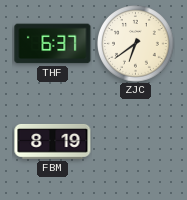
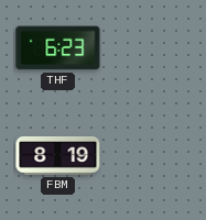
THF: 6:37 -> 6:23 (58, 48)
ZJC: 6:39 -> none (136, 44)
